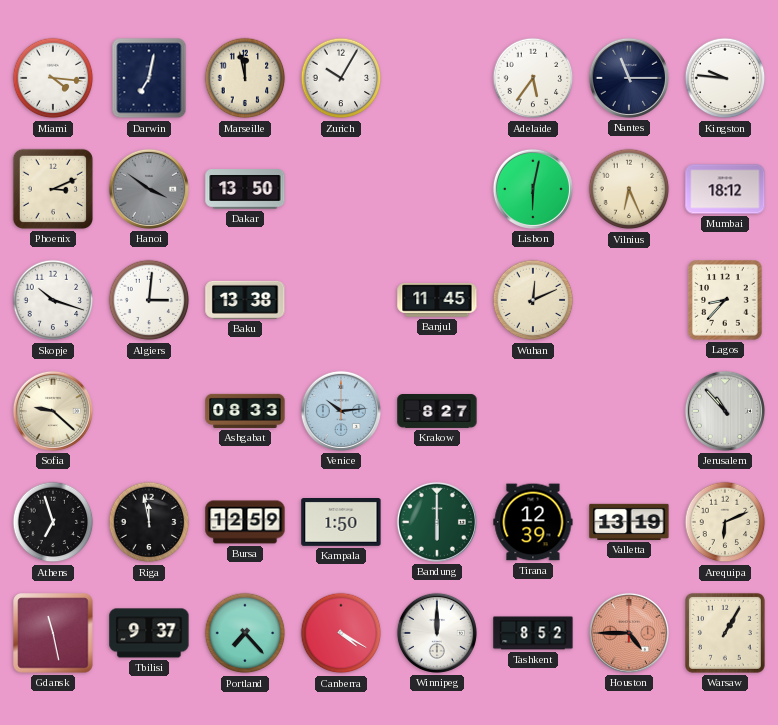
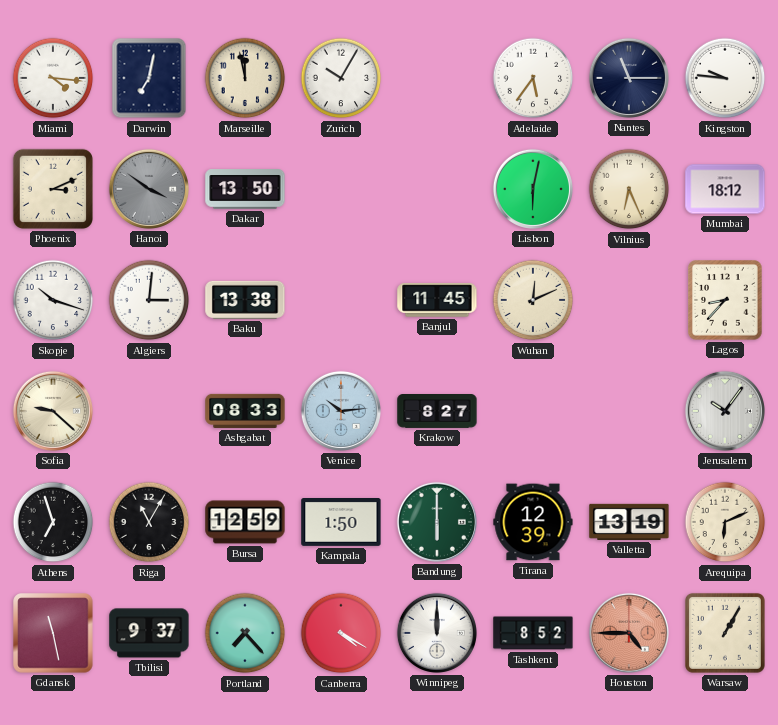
Jerusalem: 10:53 -> 10:06 (725, 411)
Riga: 11:58 -> 11:05 (149, 522)
